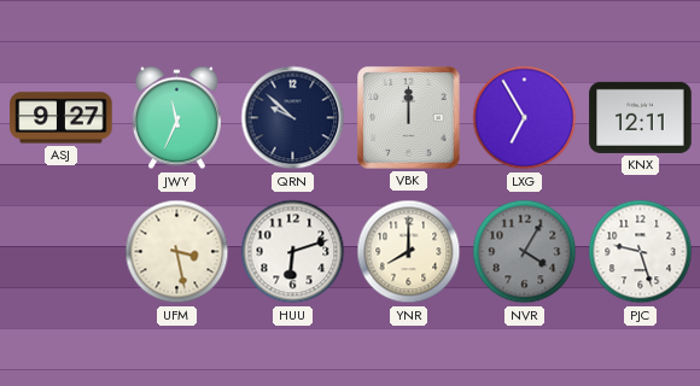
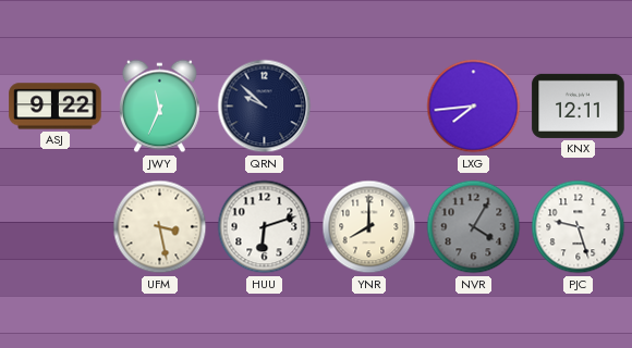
ASJ: 9:27 -> 9:22 (56, 107)
VBK: 12:00 -> none (409, 118)
LXG: 6:55 -> 7:44 (474, 107)
